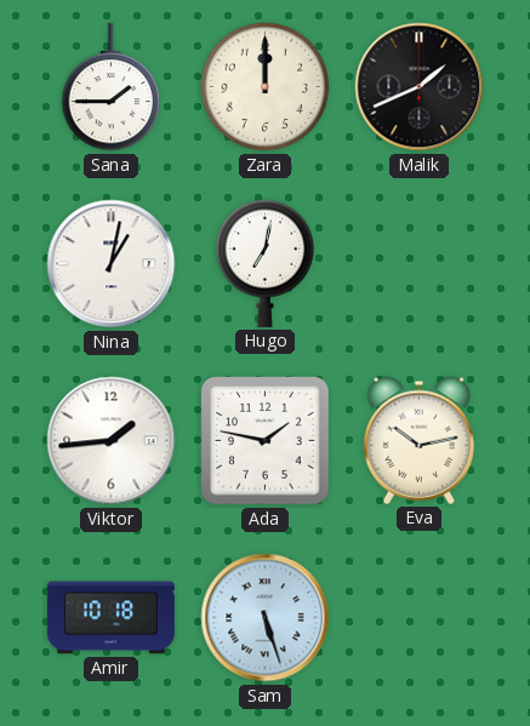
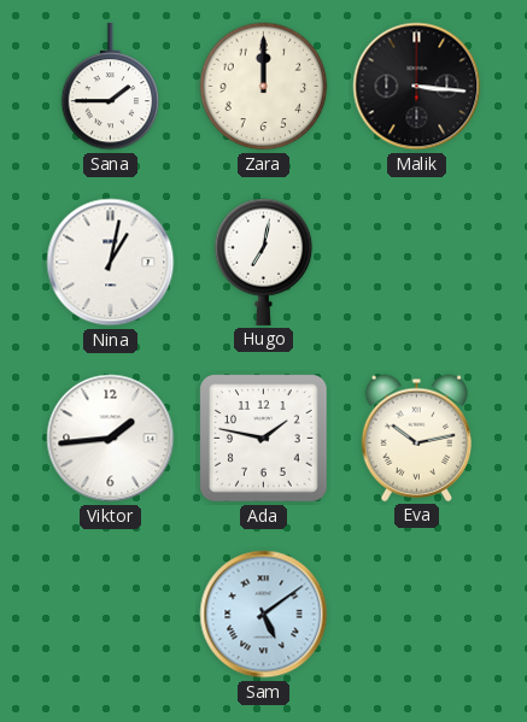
Malik: 1:41 -> 3:16 (417, 87)
Amir: 10:18 -> none (110, 618)
Sam: 5:27 -> 5:09 (264, 615)
